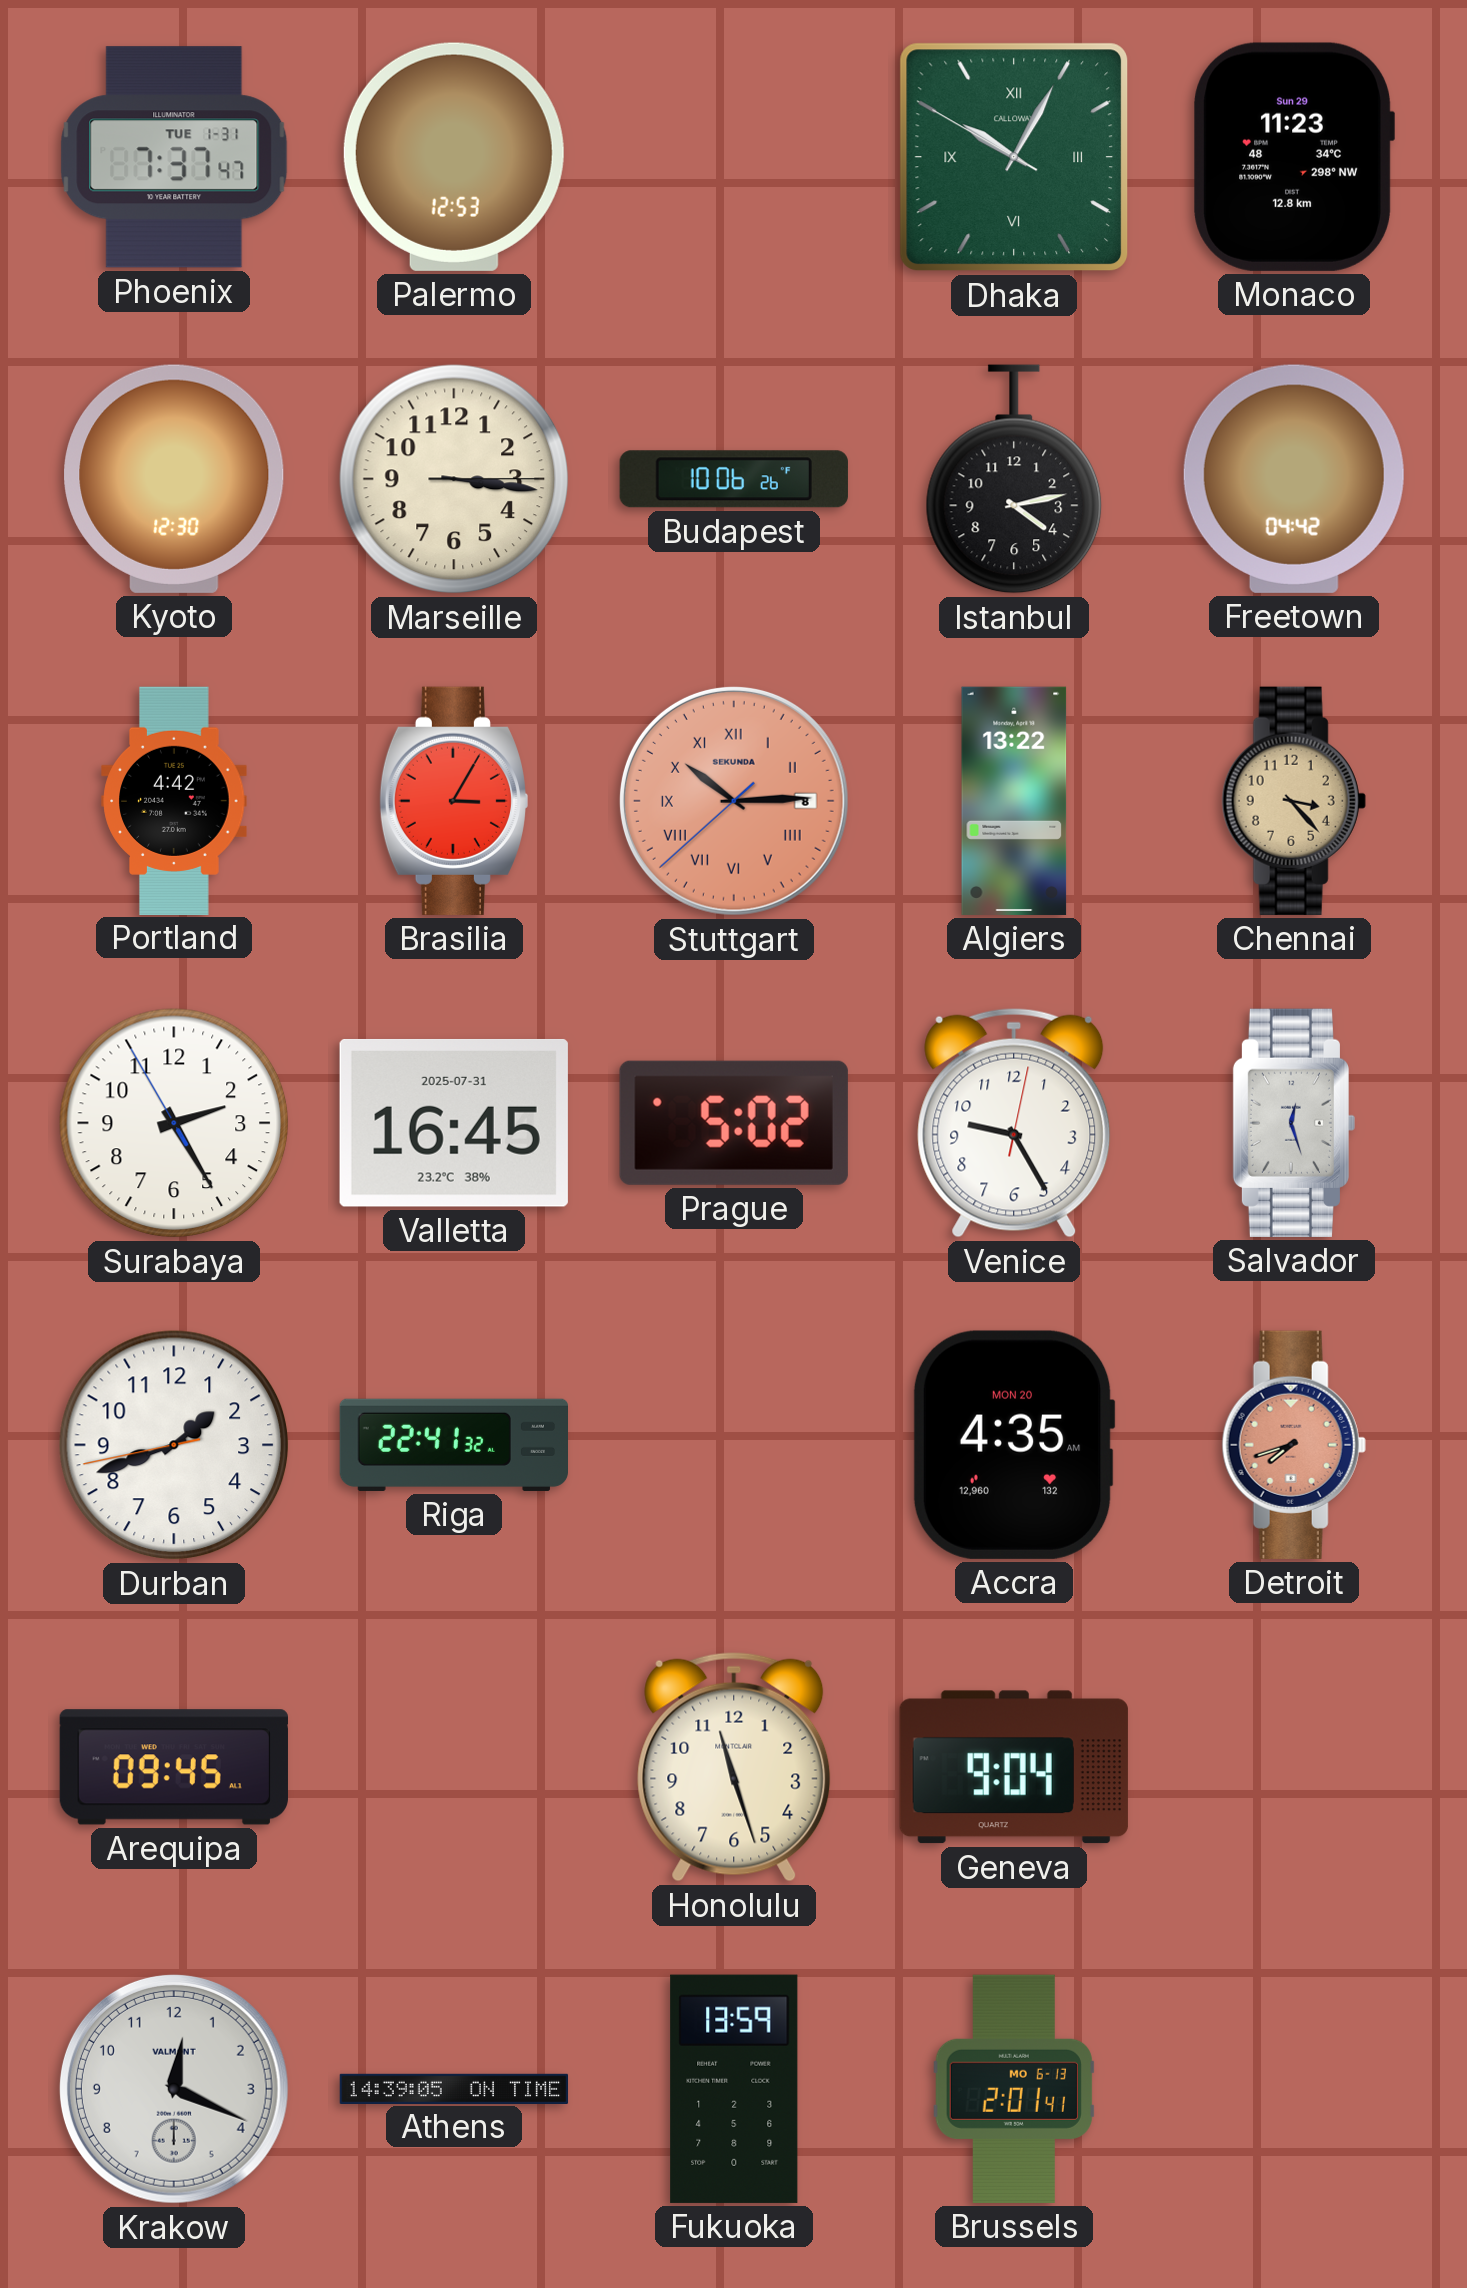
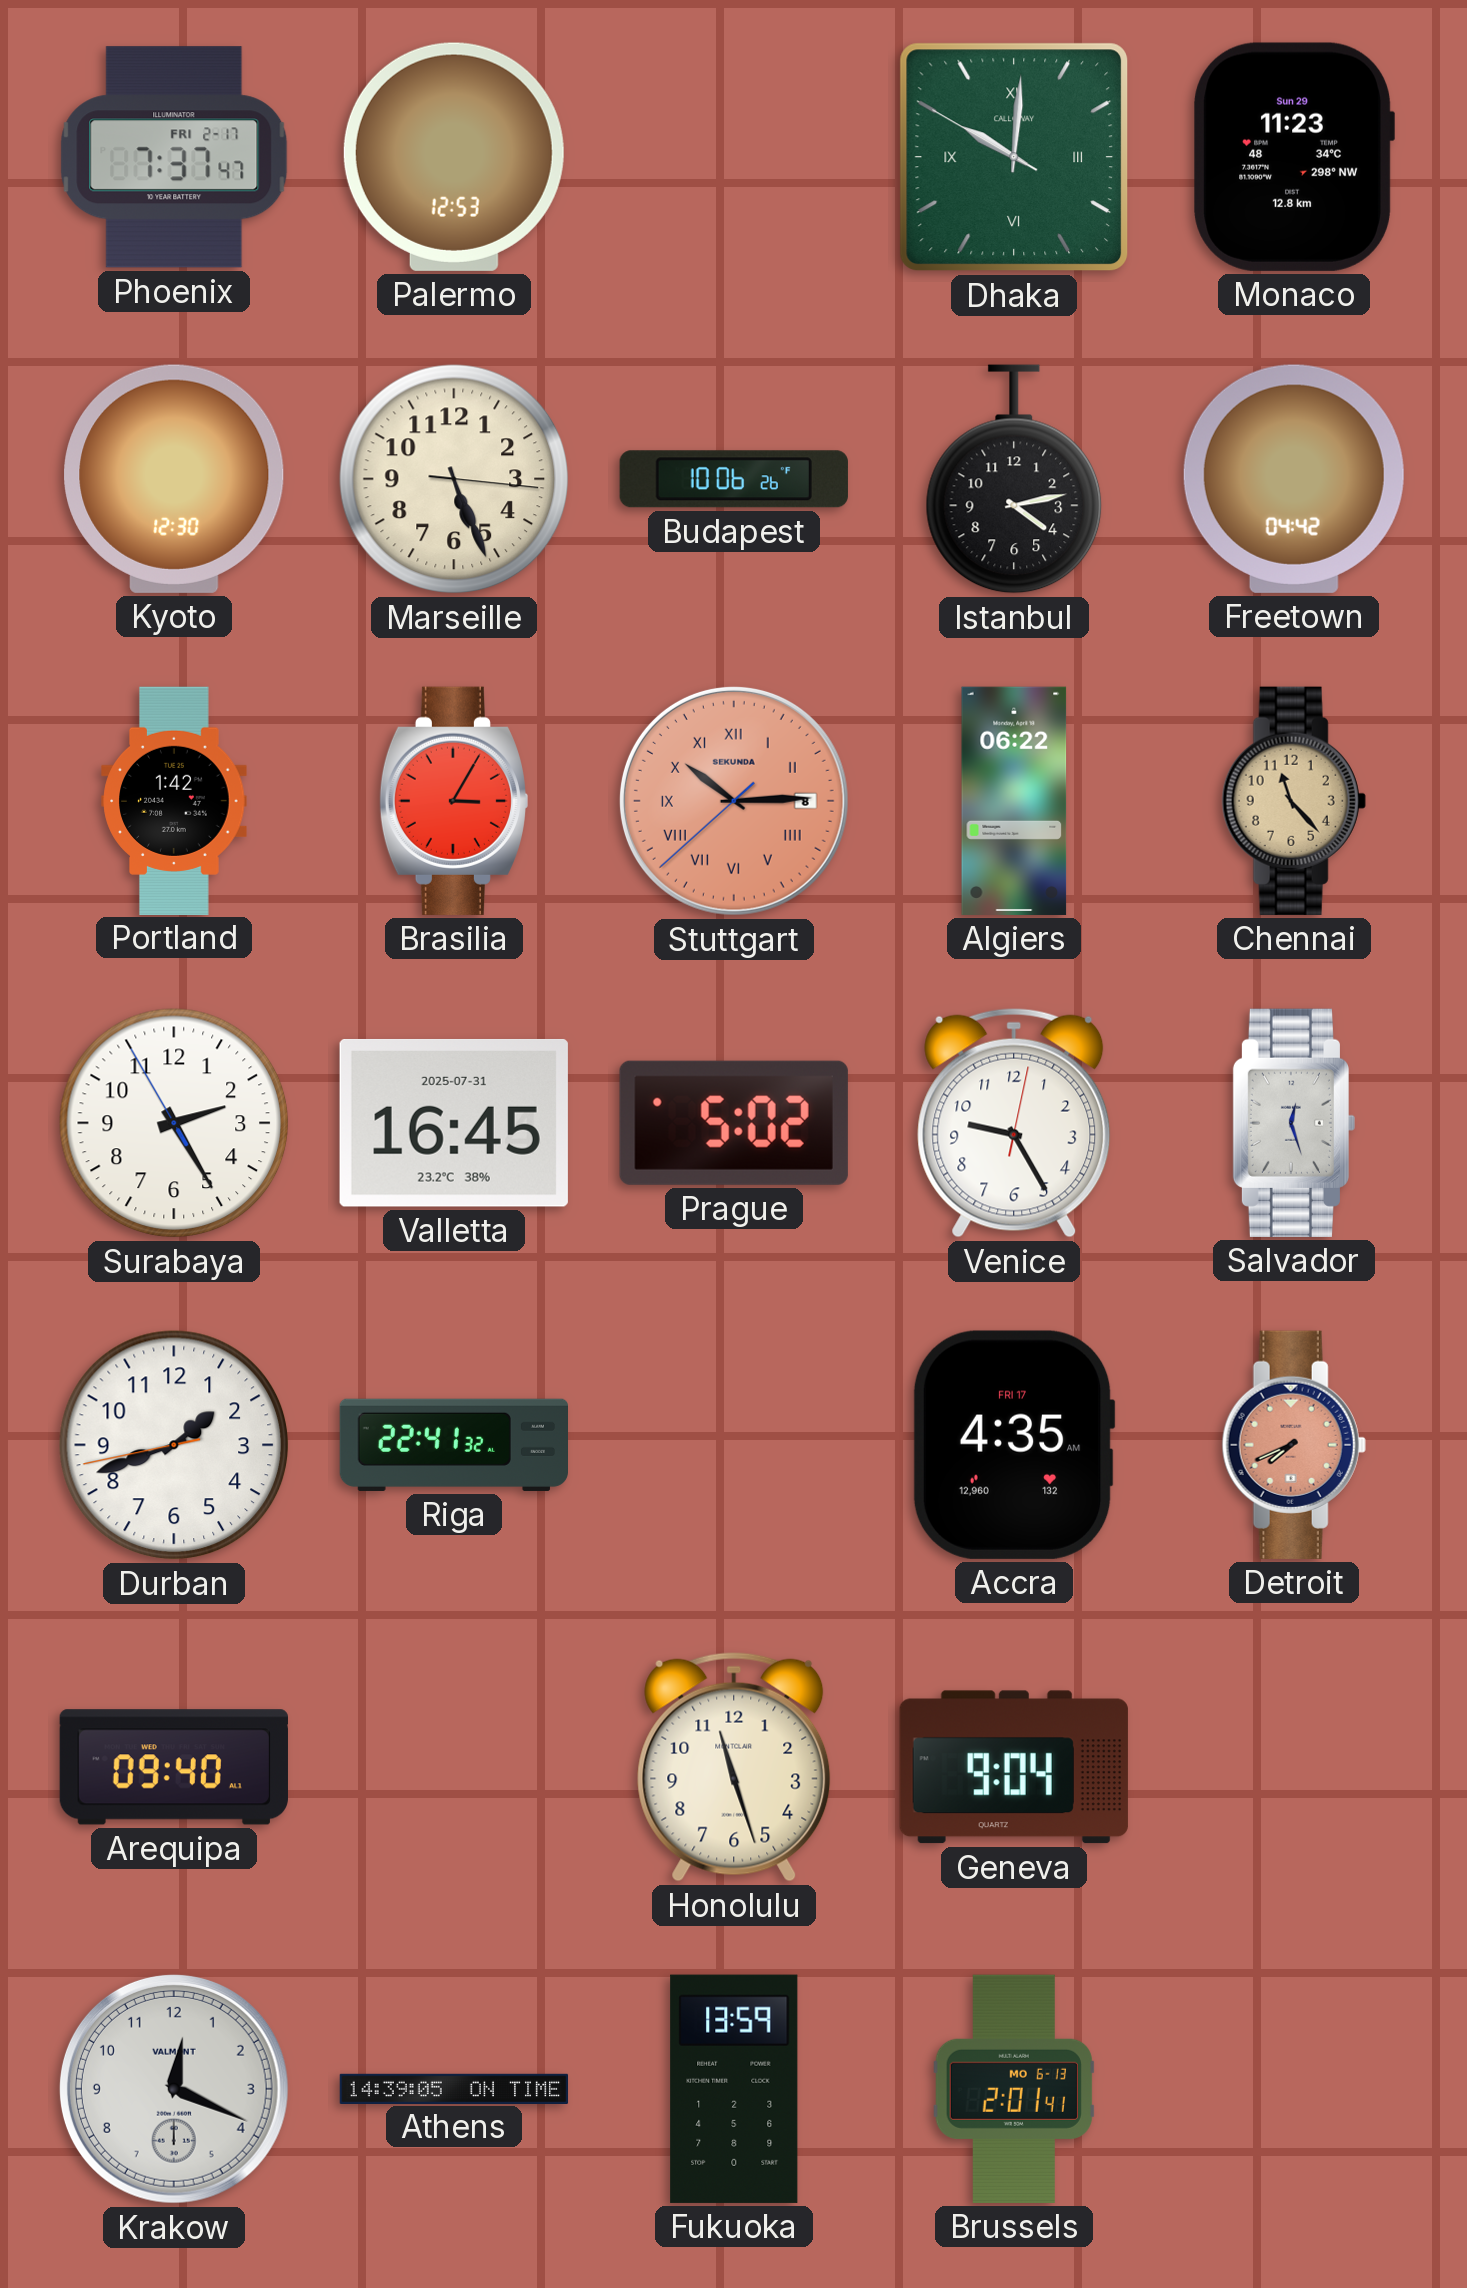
Phoenix date: TUE 1-31 -> FRI 2-17 (174, 157)
Dhaka: 10:04 -> 10:00 (1014, 157)
Marseille: 3:16 -> 5:26 (454, 479)
Portland: 4:42 -> 1:42 (174, 800)
Algiers: 13:22 -> 06:22 (1014, 801)
Chennai: 3:23 -> 11:23 (1294, 801)
Accra date: MON 20 -> FRI 17 (1014, 1445)
Detroit: 7:42 -> 7:41 (1294, 1445)
Arequipa: 09:45 -> 09:40 (174, 1767)
